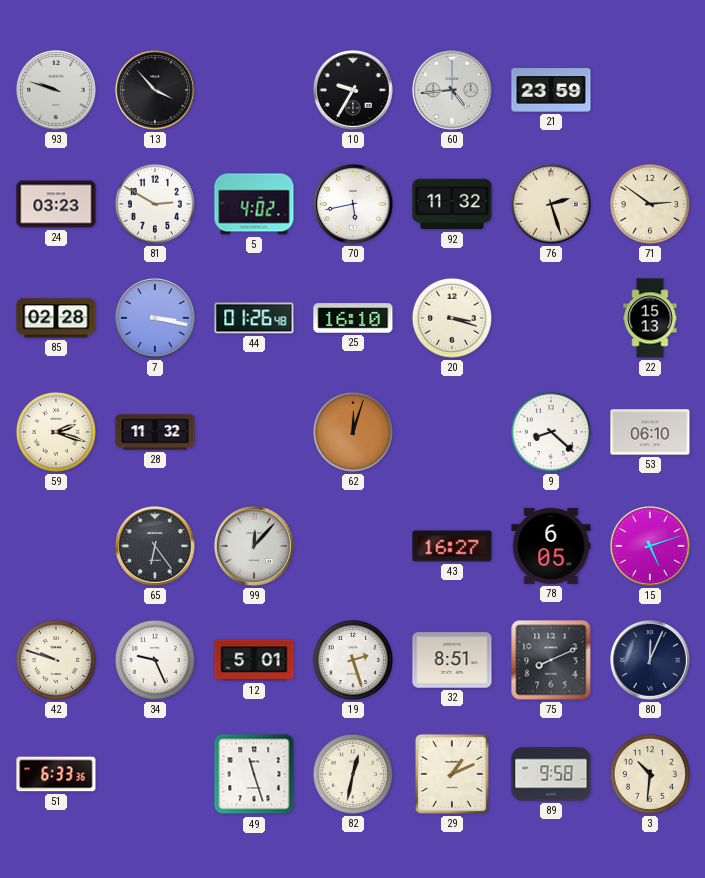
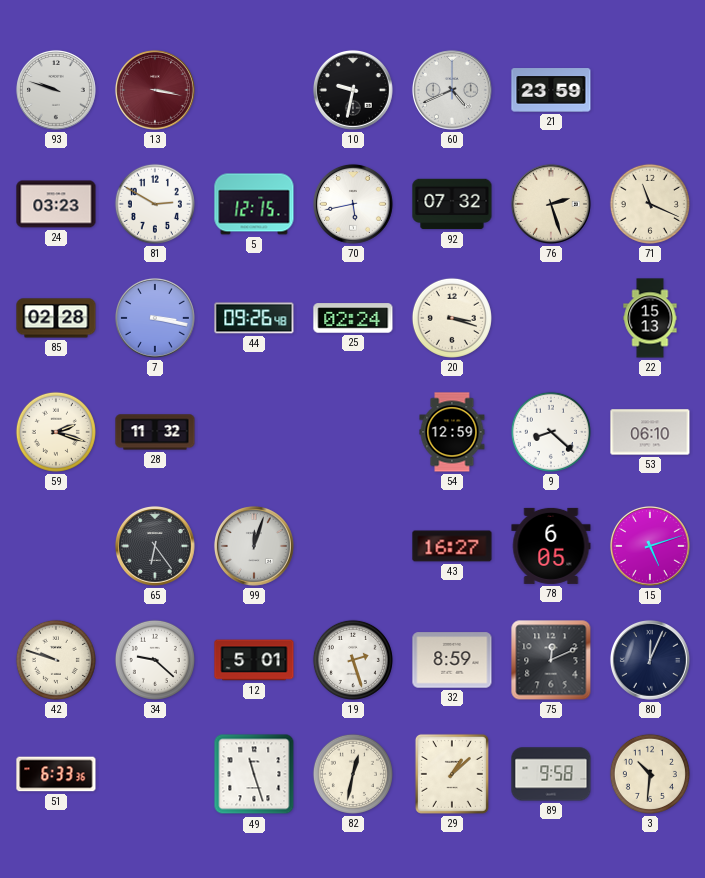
13: 3:53 -> 3:17 (155, 90)
13 dial: black -> burgundy (155, 90)
10: 9:35 -> 9:32 (353, 90)
60: 4:44 -> 4:41 (452, 90)
5: 4:02 -> 12:15 (254, 204)
92: 11:32 -> 07:32 (452, 204)
71: 2:51 -> 11:19 (650, 204)
44: 01:26 -> 09:26 (254, 318)
25: 16:10 -> 02:24 (353, 318)
62: 12:03 -> none (353, 432)
54: none -> 12:59 (452, 432)
99: 12:07 -> 12:03 (254, 546)
34: 9:26 -> 9:22 (155, 660)
32: 8:51 -> 8:59 (452, 660)
75: 8:11 -> 12:11 (551, 660)
29: 1:11 -> 1:08 (452, 774)
